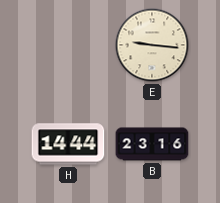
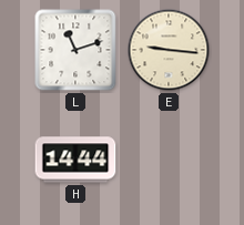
L: none -> 11:12 (75, 50)
B: 23:16 -> none (152, 144)
